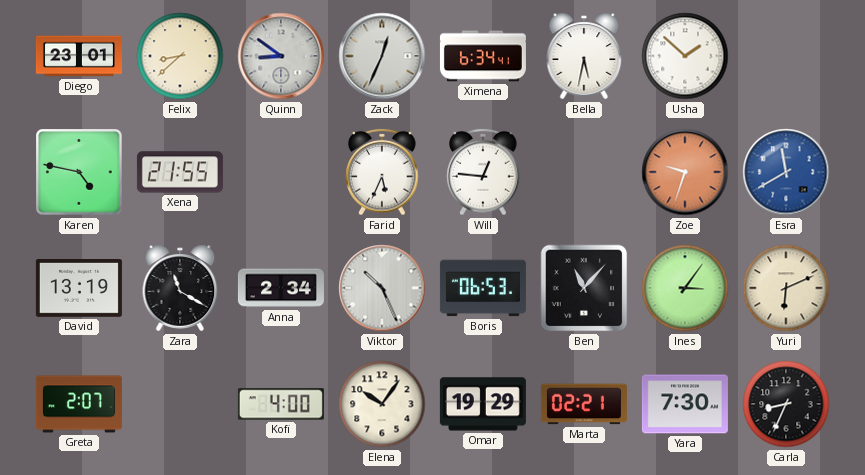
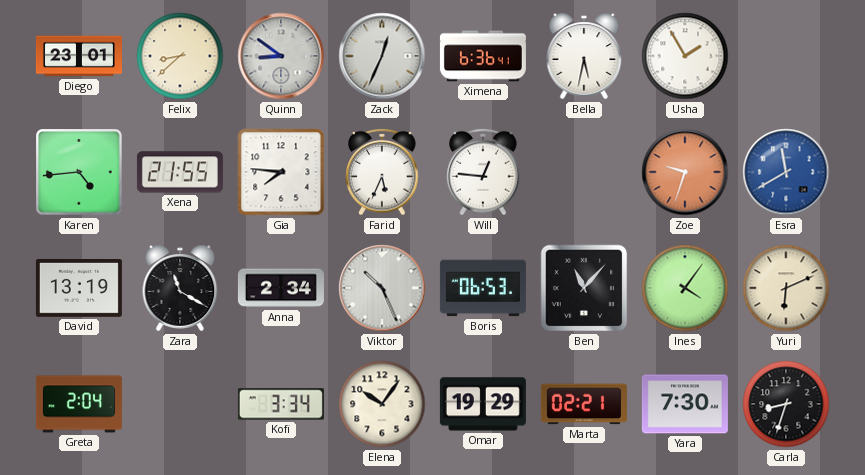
Ximena: 6:34 -> 6:36 (483, 56)
Usha: 1:52 -> 1:55 (685, 56)
Karen: 4:47 -> 4:44 (80, 173)
Gia: none -> 7:46 (281, 172)
Ines: 3:06 -> 4:06 (685, 288)
Greta: 2:07 -> 2:04 (79, 404)
Kofi: 4:00 -> 3:34 (281, 404)
Carla: 8:34 -> 8:33 (786, 404)
